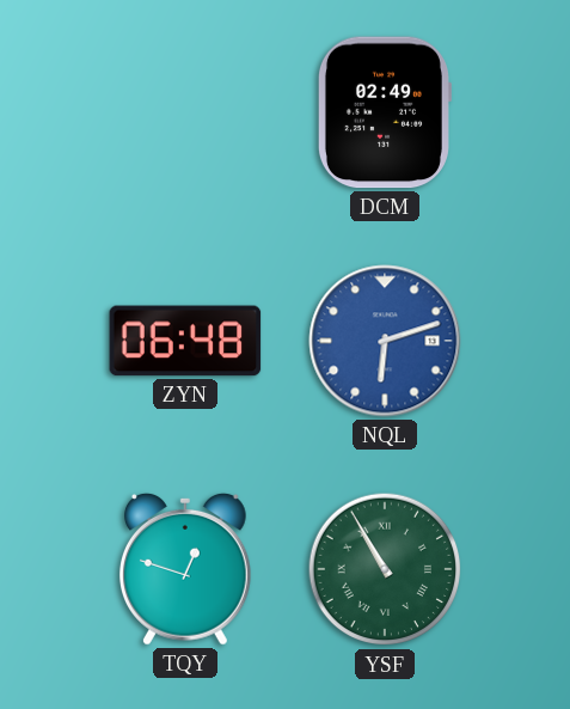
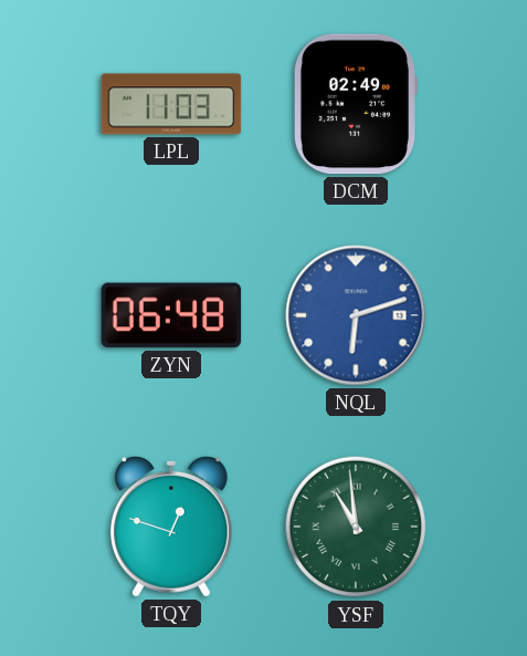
LPL: none -> 11:03 (171, 104)
YSF: 10:55 -> 10:59 (356, 527)
